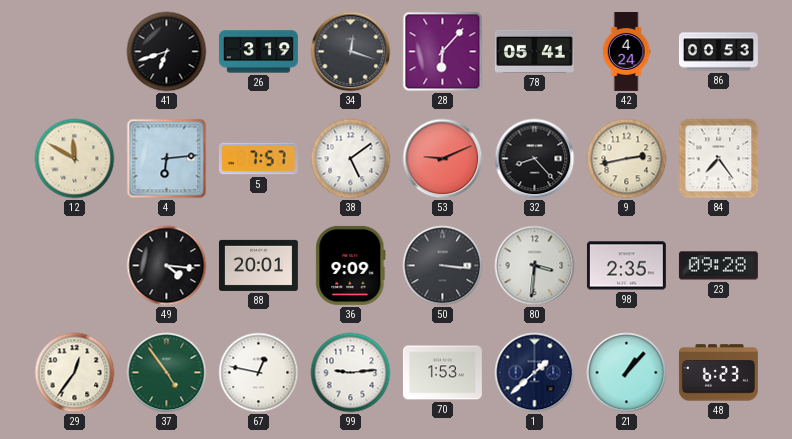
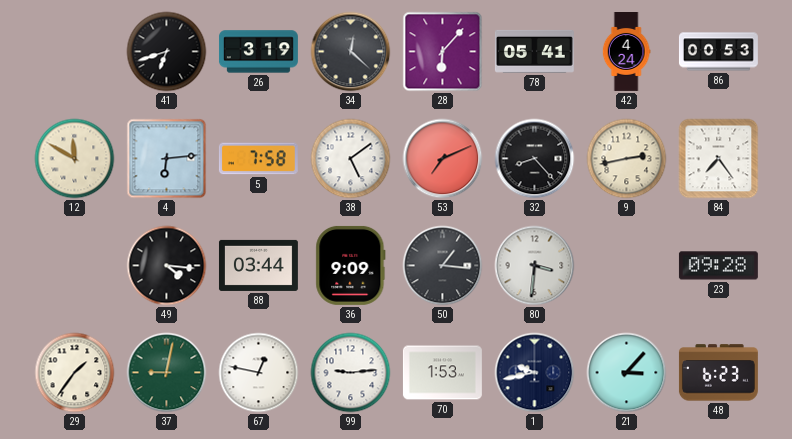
34: 12:18 -> 12:22 (351, 52)
5: 7:57 -> 7:58 (258, 159)
53: 9:11 -> 7:11 (443, 159)
88: 20:01 -> 03:44 (258, 265)
50: 3:16 -> 1:16 (443, 266)
98: 2:35 -> none (626, 266)
29: 12:36 -> 1:36 (75, 373)
37: 4:54 -> 9:02 (167, 373)
1: 1:38 -> 9:43 (535, 373)
21: 1:07 -> 3:07 (627, 373)
